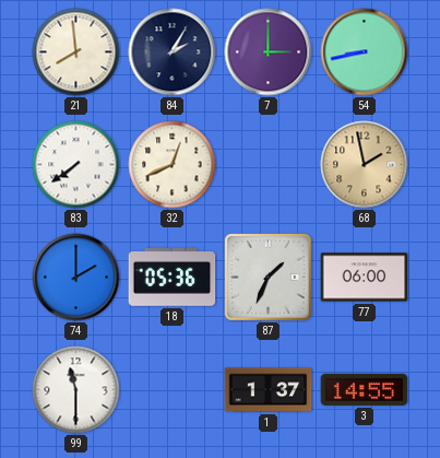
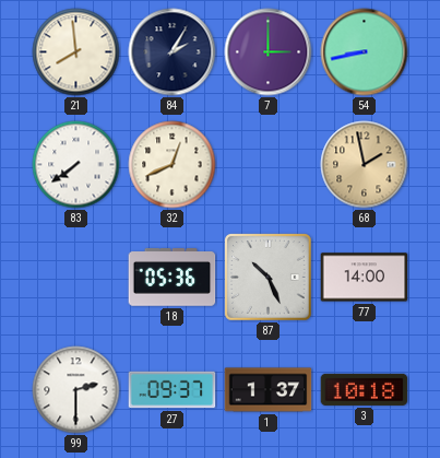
74: 2:00 -> none (76, 278)
87: 1:34 -> 10:26 (269, 278)
77: 06:00 -> 14:00 (365, 278)
99: 11:30 -> 2:30 (76, 390)
27: none -> 09:37 (173, 390)
3: 14:55 -> 10:18 (365, 389)
